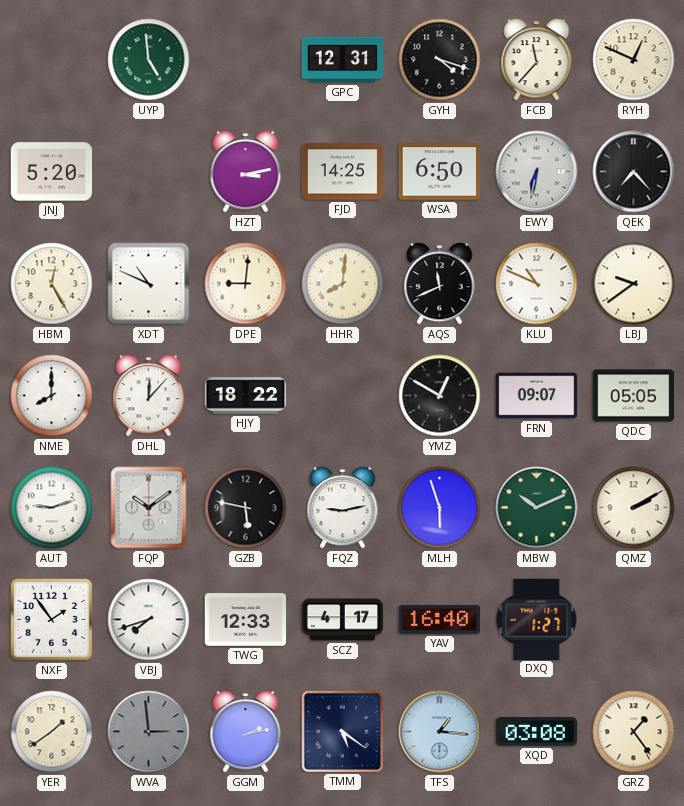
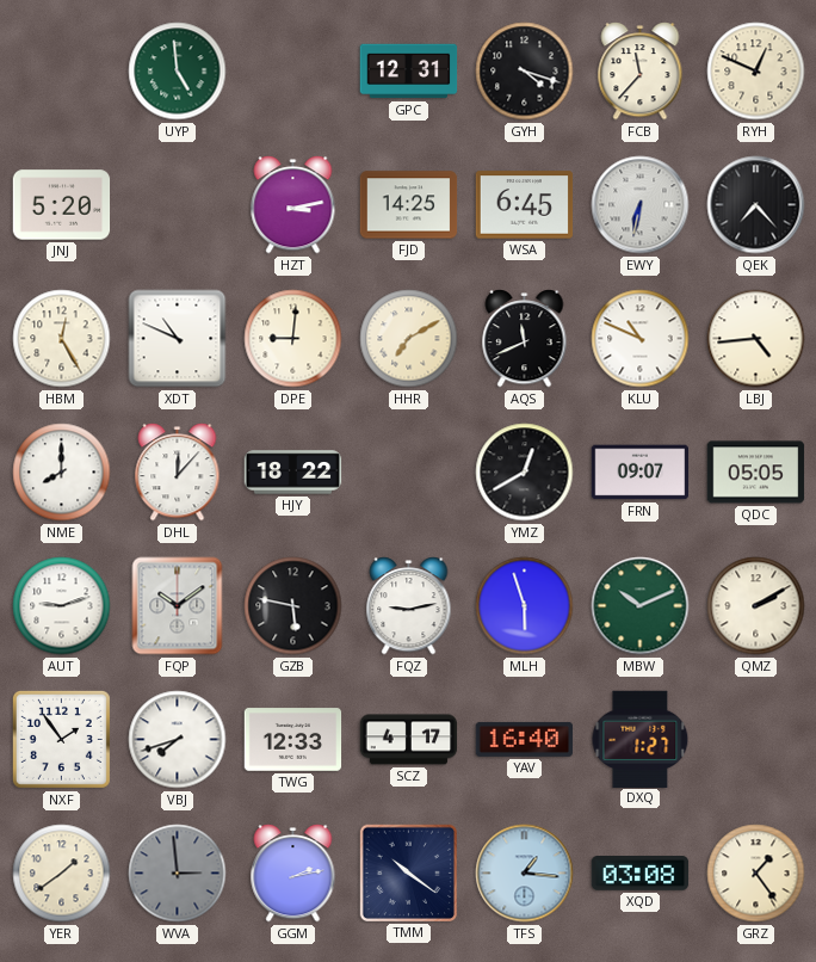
WSA: 6:50 -> 6:45 (525, 205)
HHR: 8:01 -> 7:10 (409, 339)
LBJ: 9:39 -> 4:44 (756, 339)
YMZ: 12:50 -> 12:40 (525, 473)
TMM: 5:21 -> 10:21 (408, 872)
